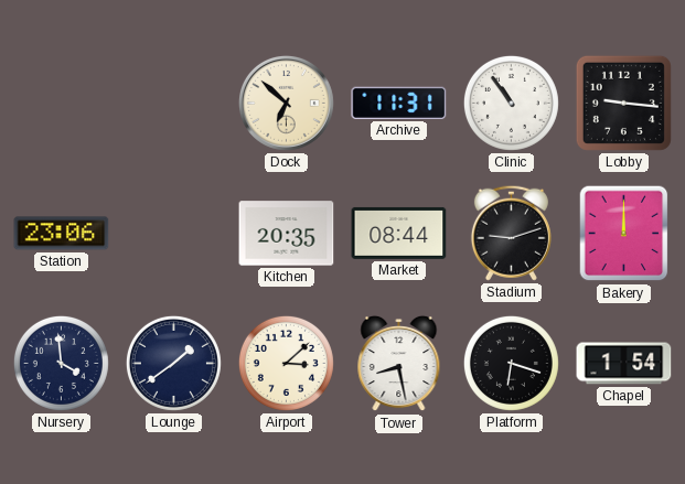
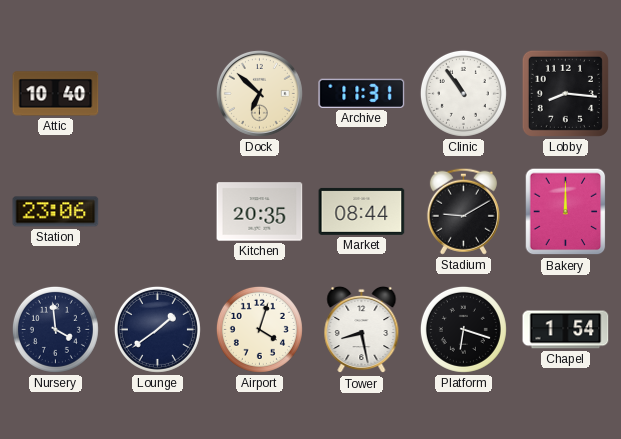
Attic: none -> 10:40 (56, 94)
Lobby: 9:16 -> 8:16 (565, 93)
Stadium: 9:12 -> 9:10 (463, 211)
Airport: 3:08 -> 4:03 (259, 329)
